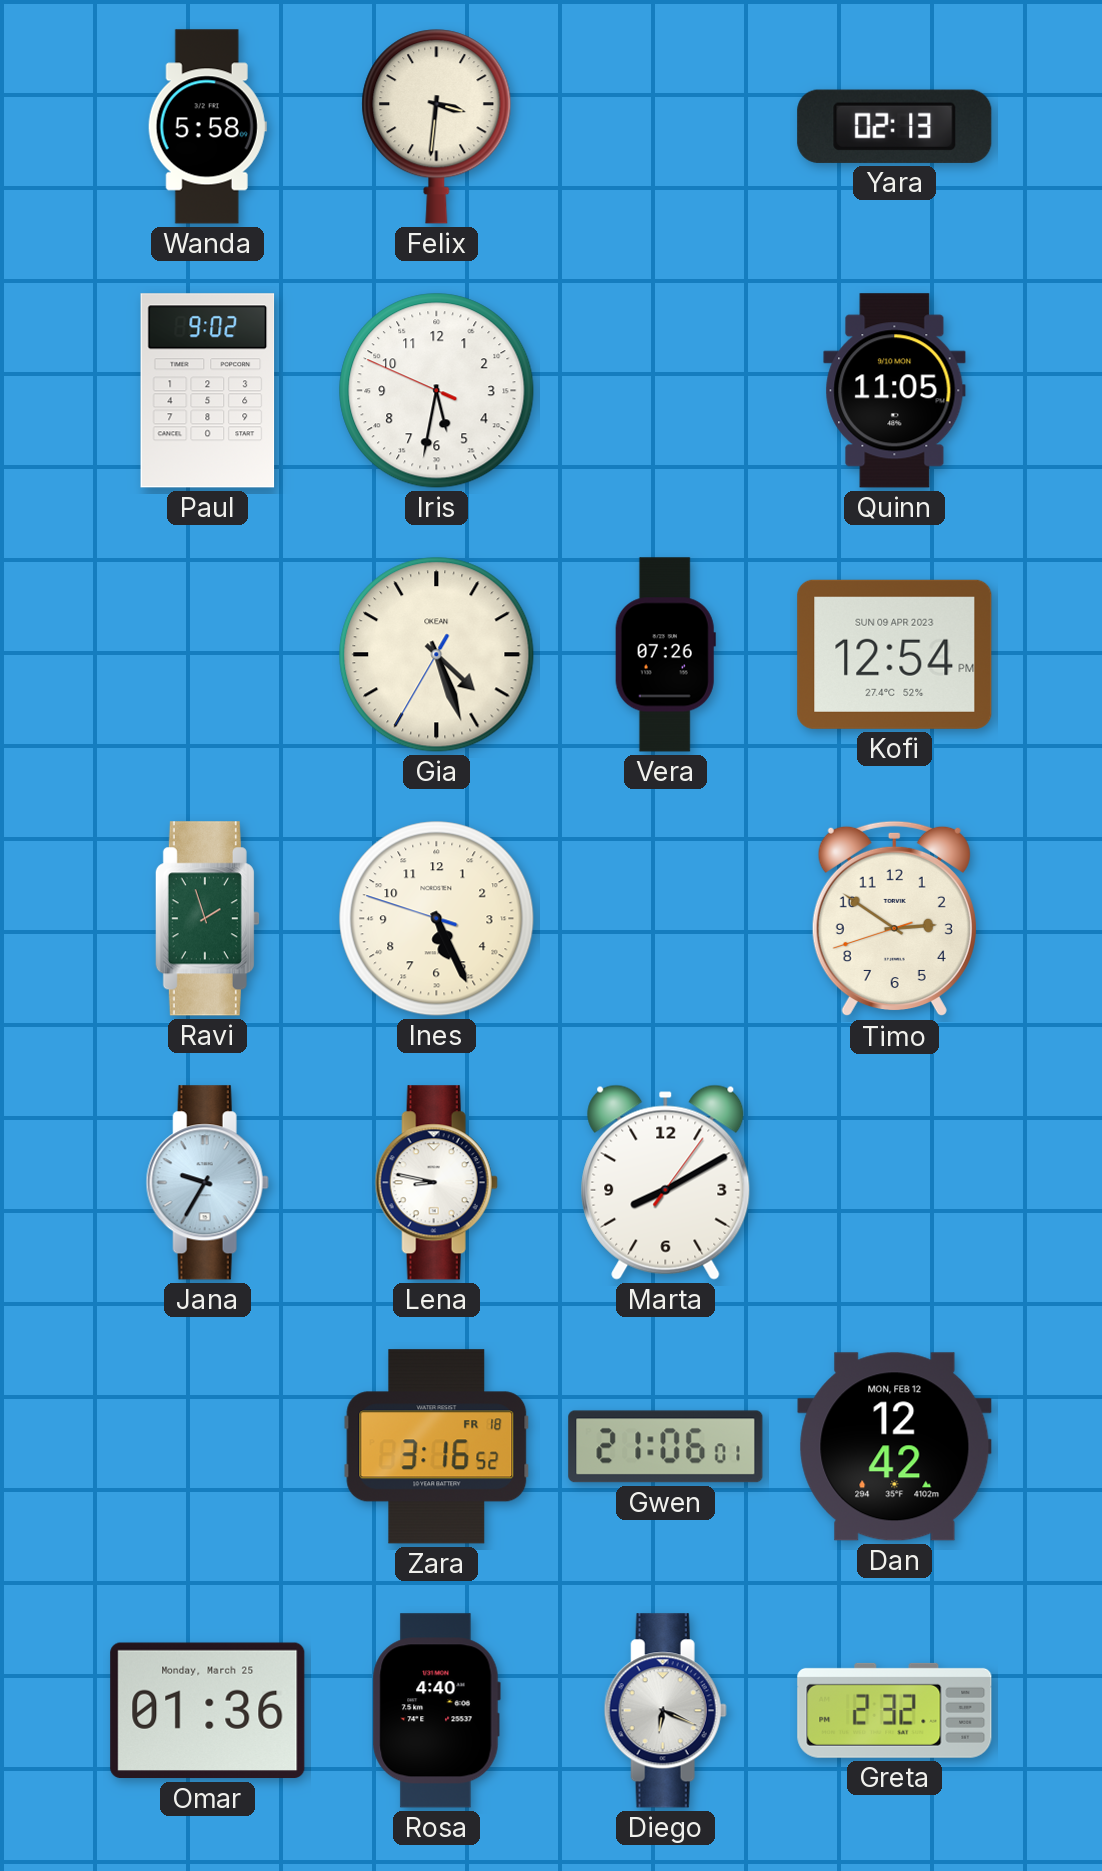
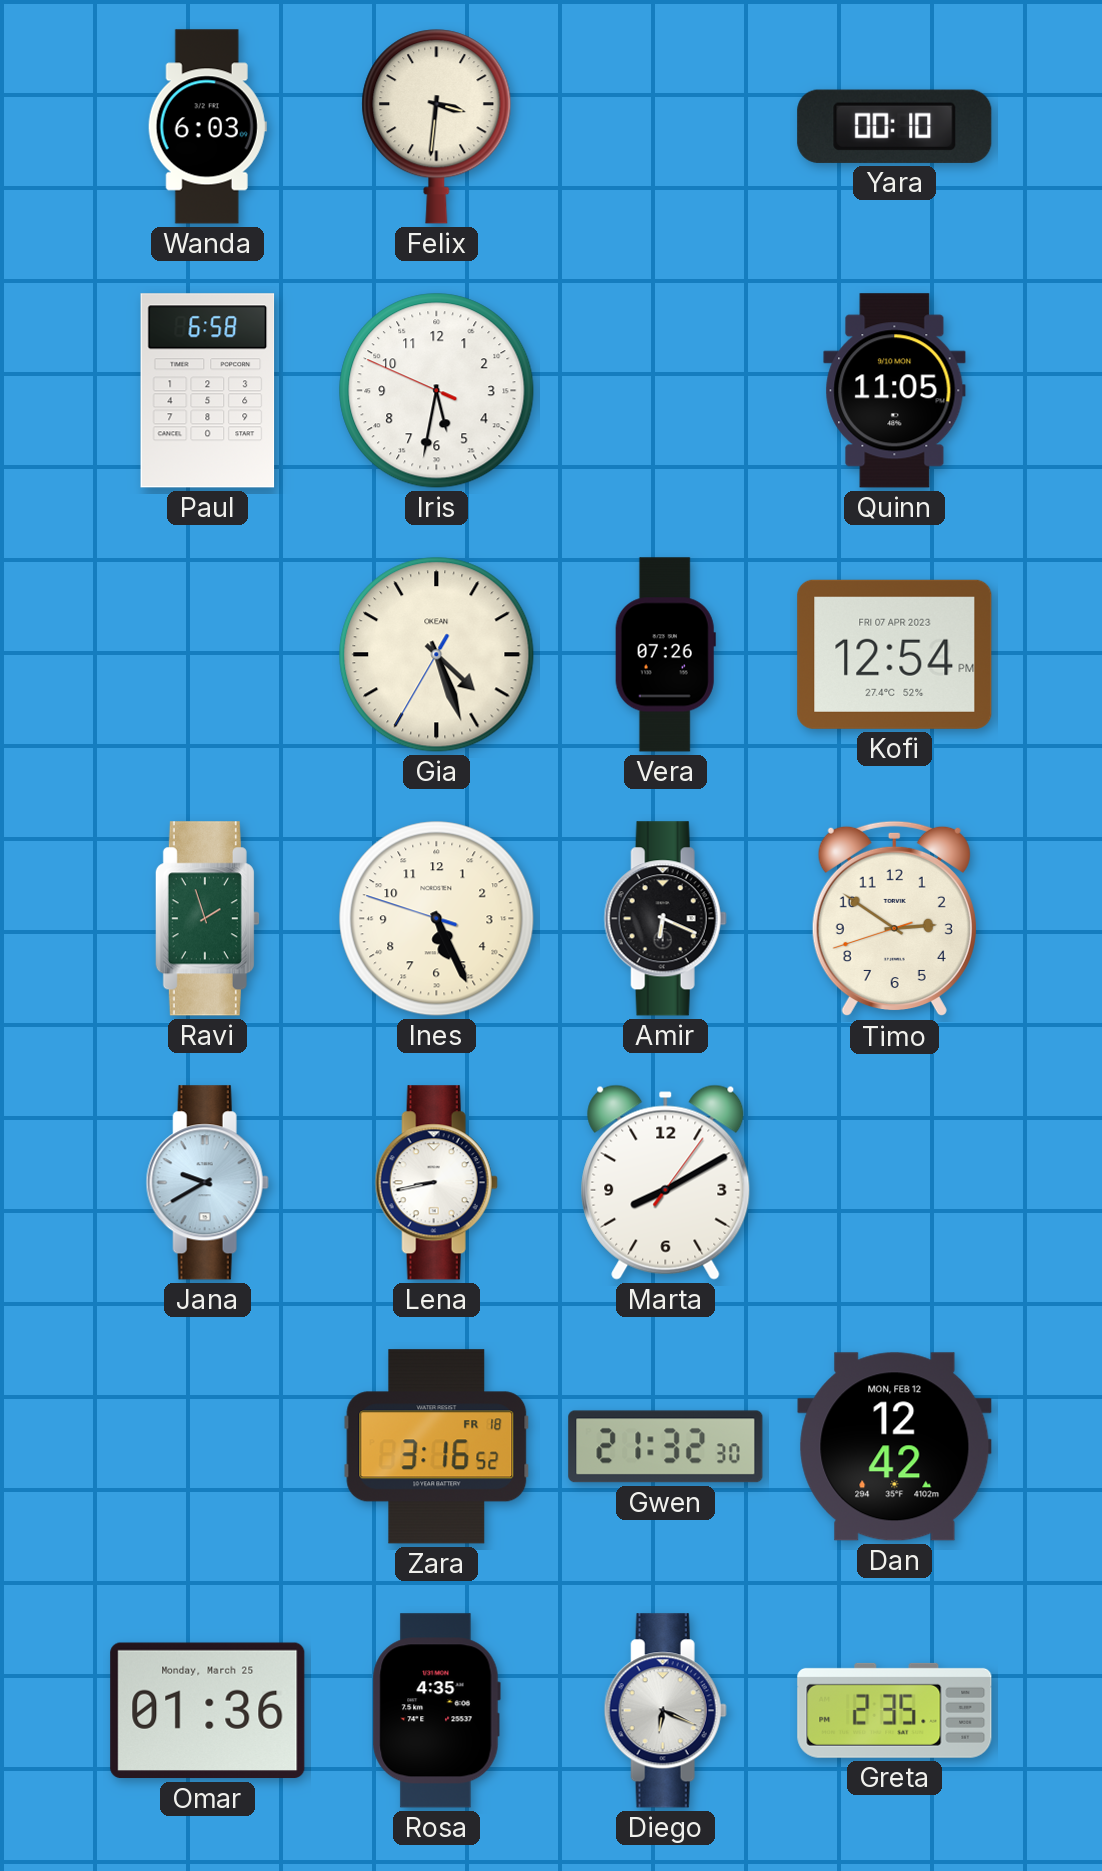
Wanda: 5:58 -> 6:03 (207, 127)
Yara: 02:13 -> 00:10 (895, 126)
Paul: 9:02 -> 6:58 (208, 391)
Kofi date: SUN 09 APR 2023 -> FRI 07 APR 2023 (895, 654)
Amir: none -> 6:19 (665, 919)
Jana: 9:35 -> 9:40 (207, 1183)
Lena: 8:47 -> 8:43 (436, 1183)
Gwen: 21:06 -> 21:32 (666, 1447)
Rosa: 4:40 -> 4:35 (436, 1711)
Greta: 2:32 -> 2:35 (895, 1710)
